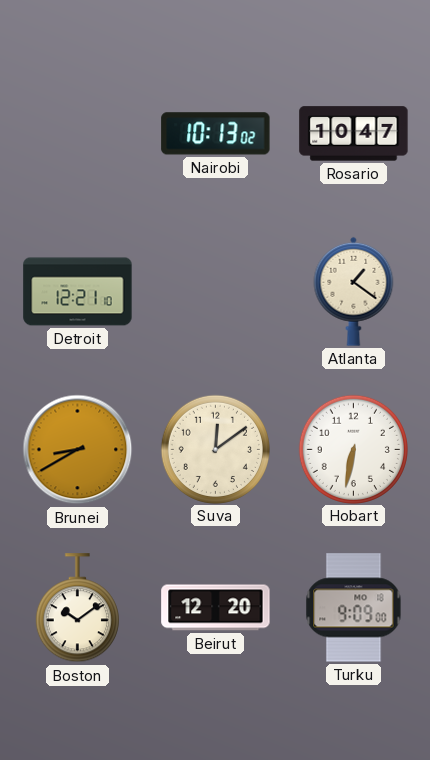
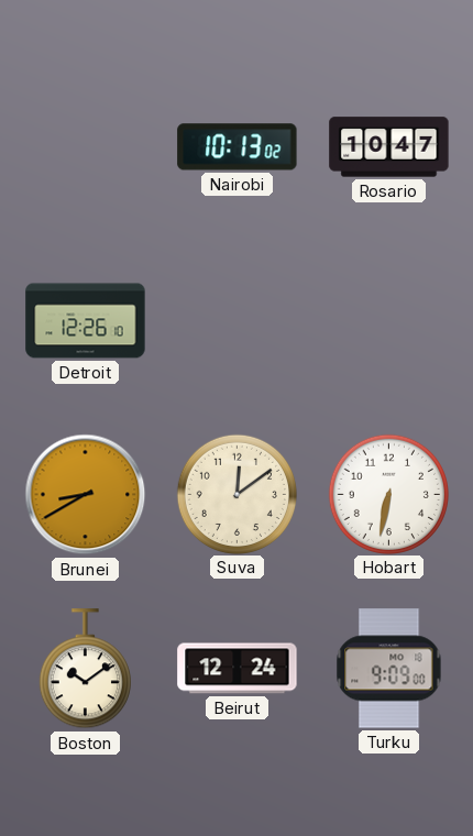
Detroit: 12:21 -> 12:26 (86, 321)
Atlanta: 1:21 -> none (354, 291)
Beirut: 12:20 -> 12:24 (238, 669)
